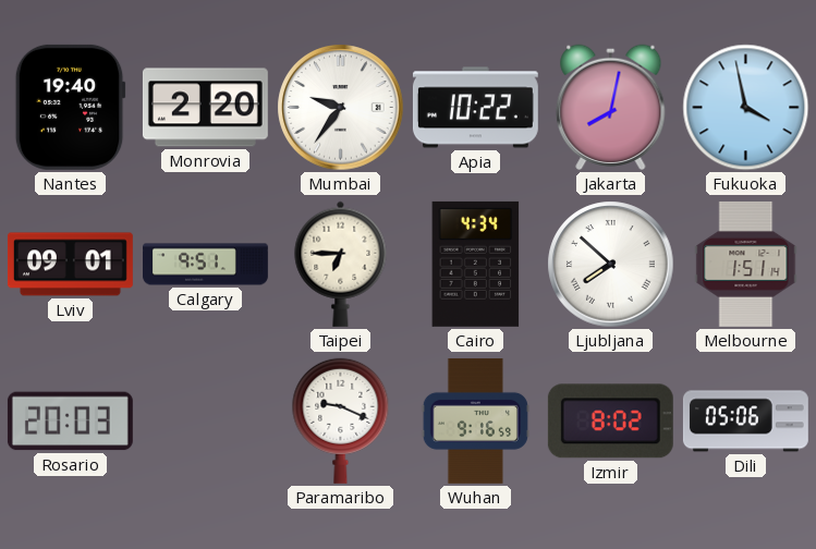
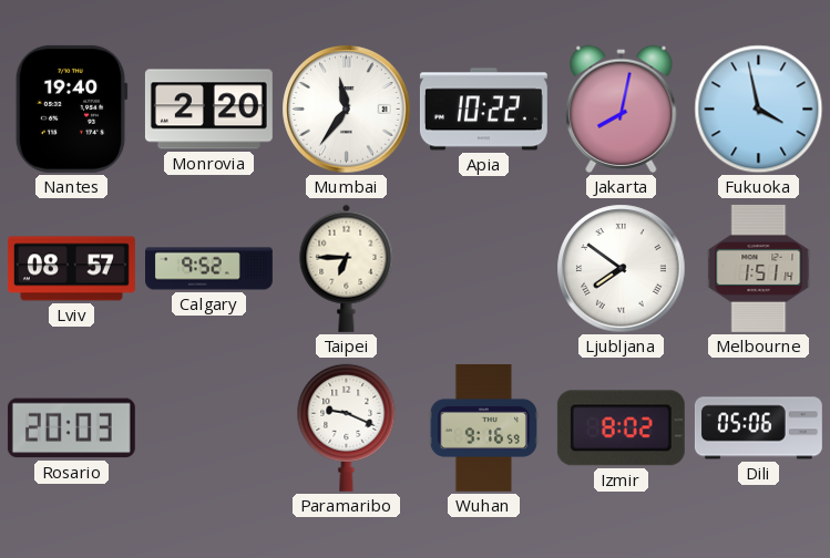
Mumbai: 9:36 -> 11:36 (347, 110)
Lviv: 09:01 -> 08:57 (71, 269)
Calgary: 9:51 -> 9:52 (209, 269)
Cairo: 4:34 -> none (476, 264)
Ljubljana: 7:52 -> 7:51 (622, 269)
